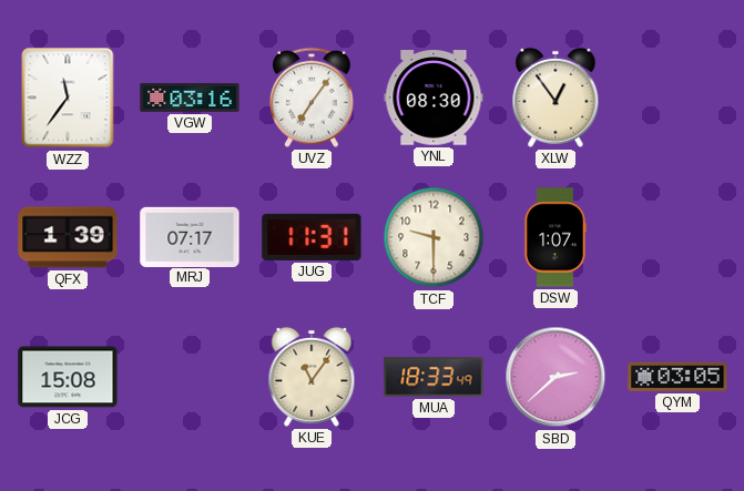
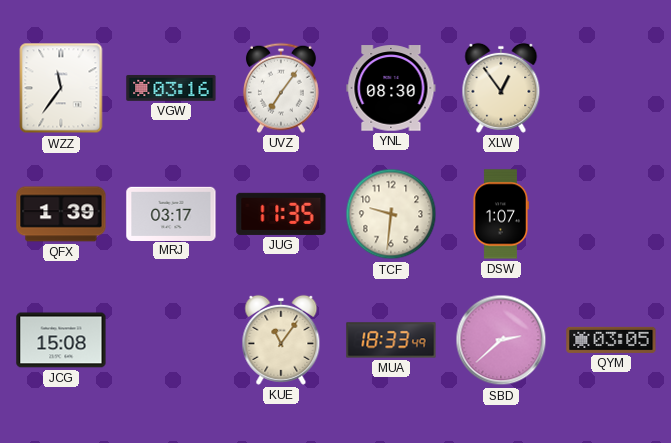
MRJ: 07:17 -> 03:17 (171, 213)
JUG: 11:31 -> 11:35 (281, 214)
TCF: 9:30 -> 9:31 (391, 214)
